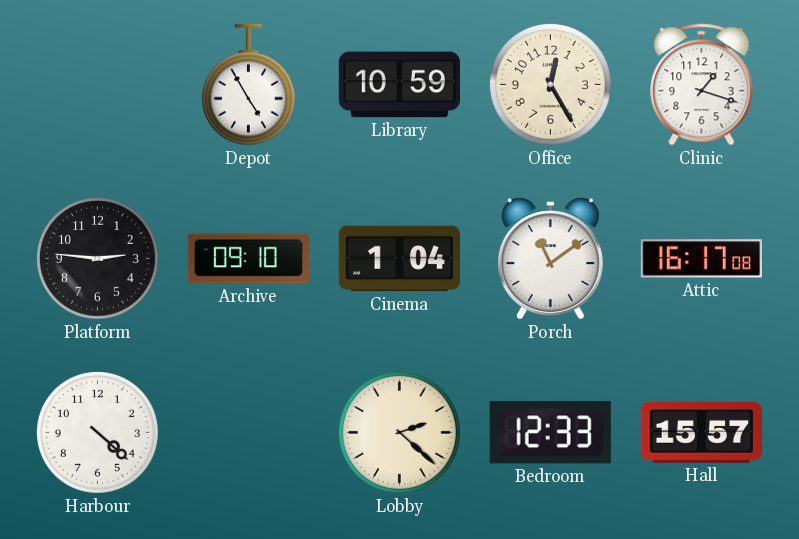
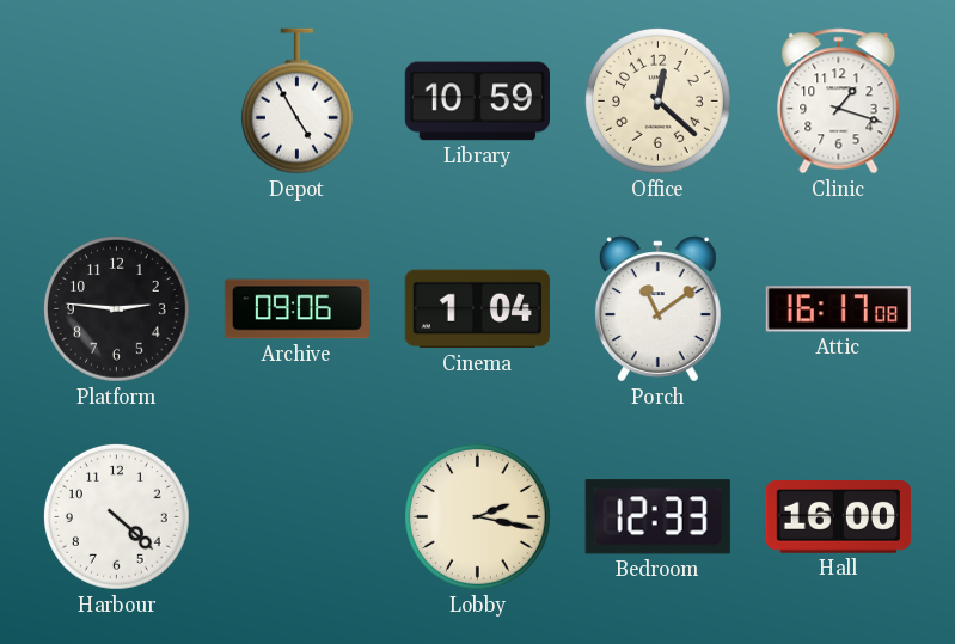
Office: 12:25 -> 12:22 (659, 102)
Archive: 09:10 -> 09:06 (296, 309)
Lobby: 2:22 -> 2:17 (478, 517)
Hall: 15:57 -> 16:00 (838, 517)
